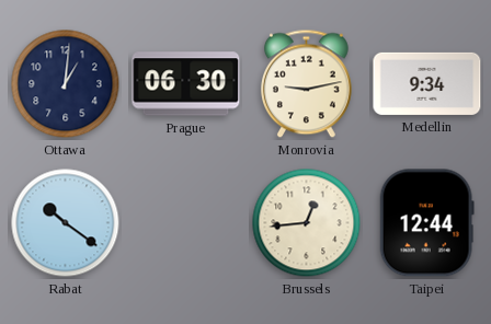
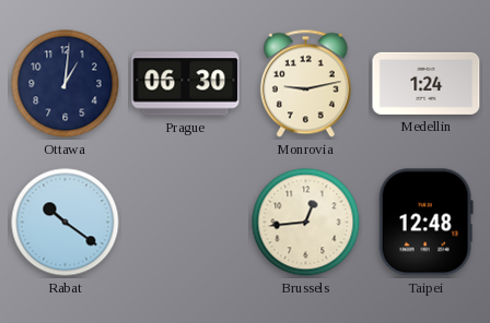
Medellin: 9:34 -> 1:24 (427, 83)
Taipei: 12:44 -> 12:48 (425, 223)
